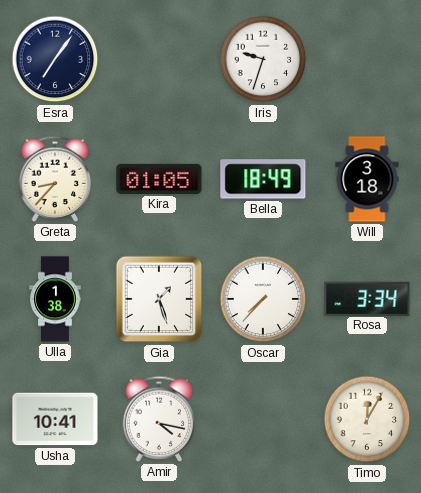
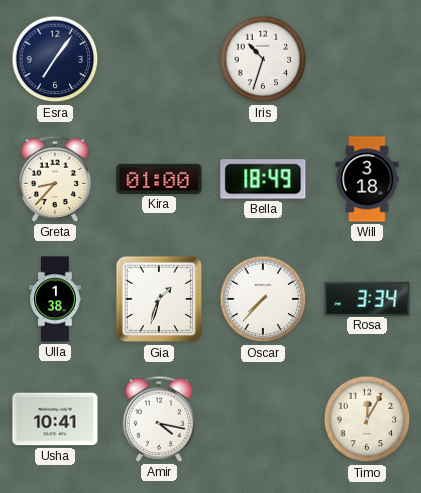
Iris: 9:33 -> 10:33 (263, 59)
Kira: 01:05 -> 01:00 (159, 179)
Gia: 1:27 -> 1:33 (159, 299)
